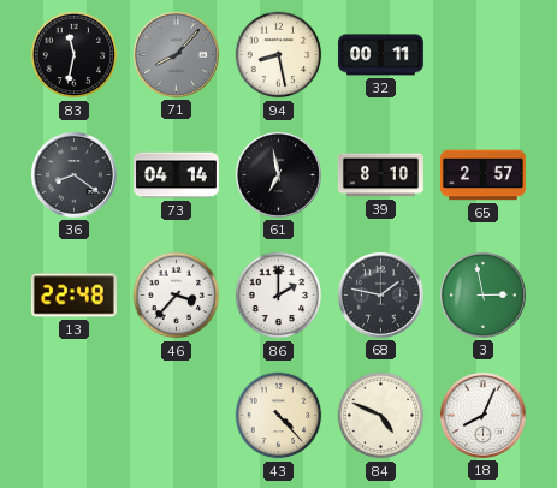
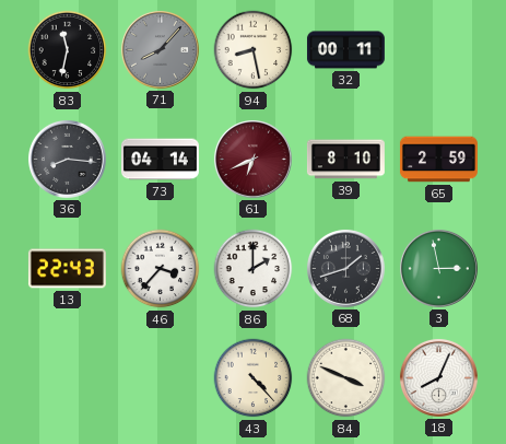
36: 8:21 -> 8:16 (67, 159)
61: 6:58 -> 6:41 (252, 159)
61 dial: black -> burgundy (252, 159)
65: 2:57 -> 2:59 (438, 160)
13: 22:48 -> 22:43 (67, 269)
68: 1:47 -> 1:42 (345, 268)
84: 4:49 -> 3:49 (346, 378)
